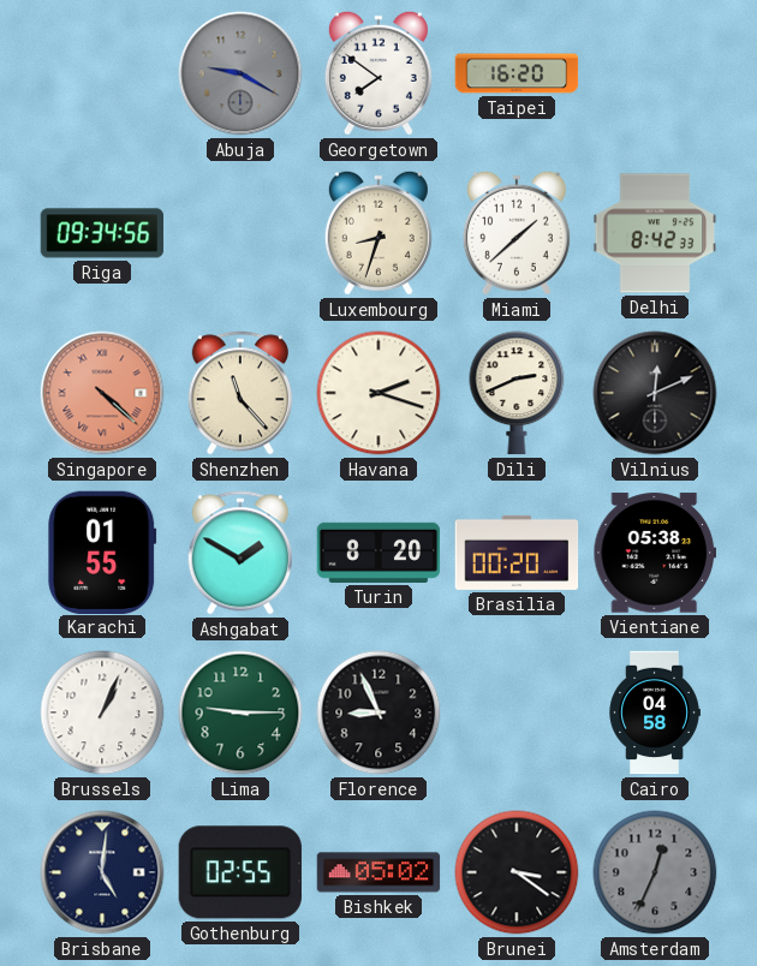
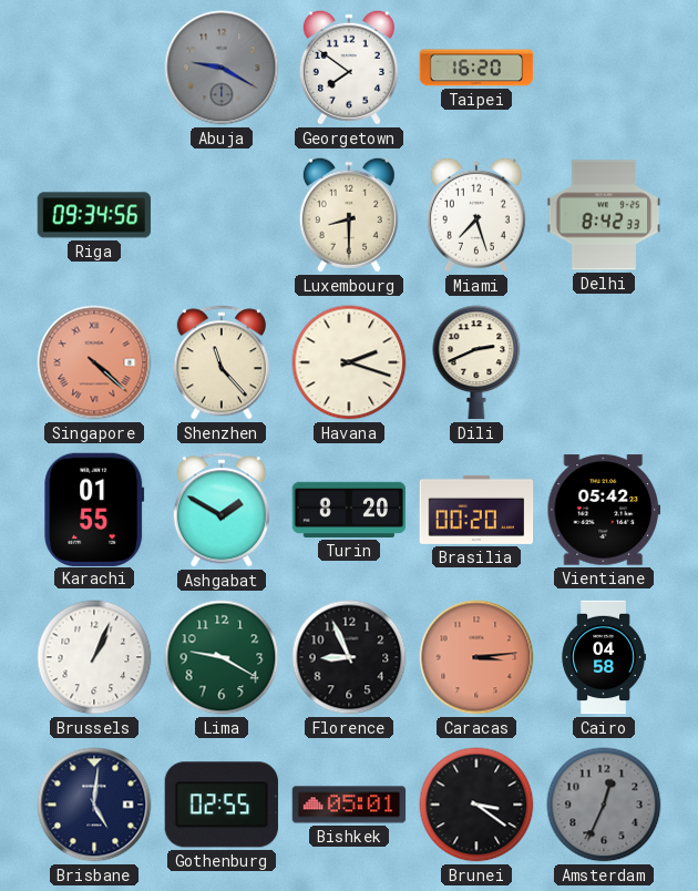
Luxembourg: 8:33 -> 8:30 (349, 215)
Miami: 1:38 -> 7:27 (476, 215)
Vilnius: 12:11 -> none (655, 393)
Vientiane: 05:38 -> 05:42 (604, 510)
Lima: 9:15 -> 9:20 (222, 657)
Caracas: none -> 3:14 (476, 657)
Bishkek: 05:02 -> 05:01 (349, 805)
